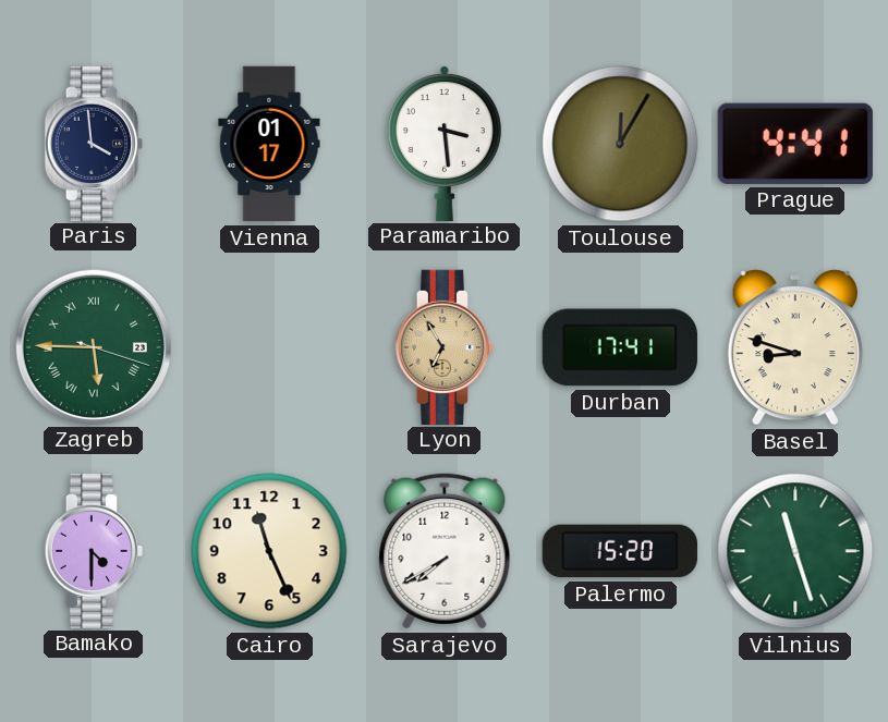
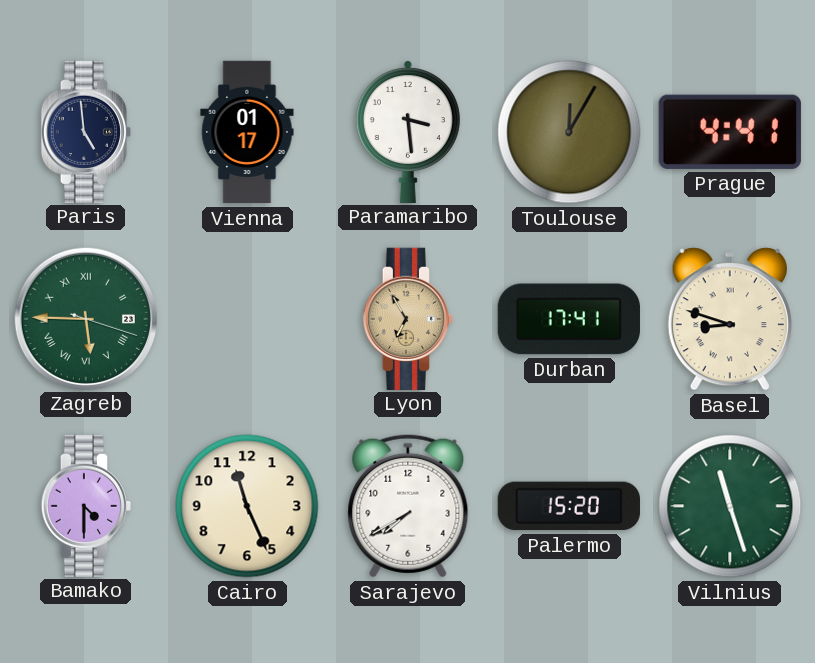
Paris: 3:59 -> 4:59 (85, 131)
